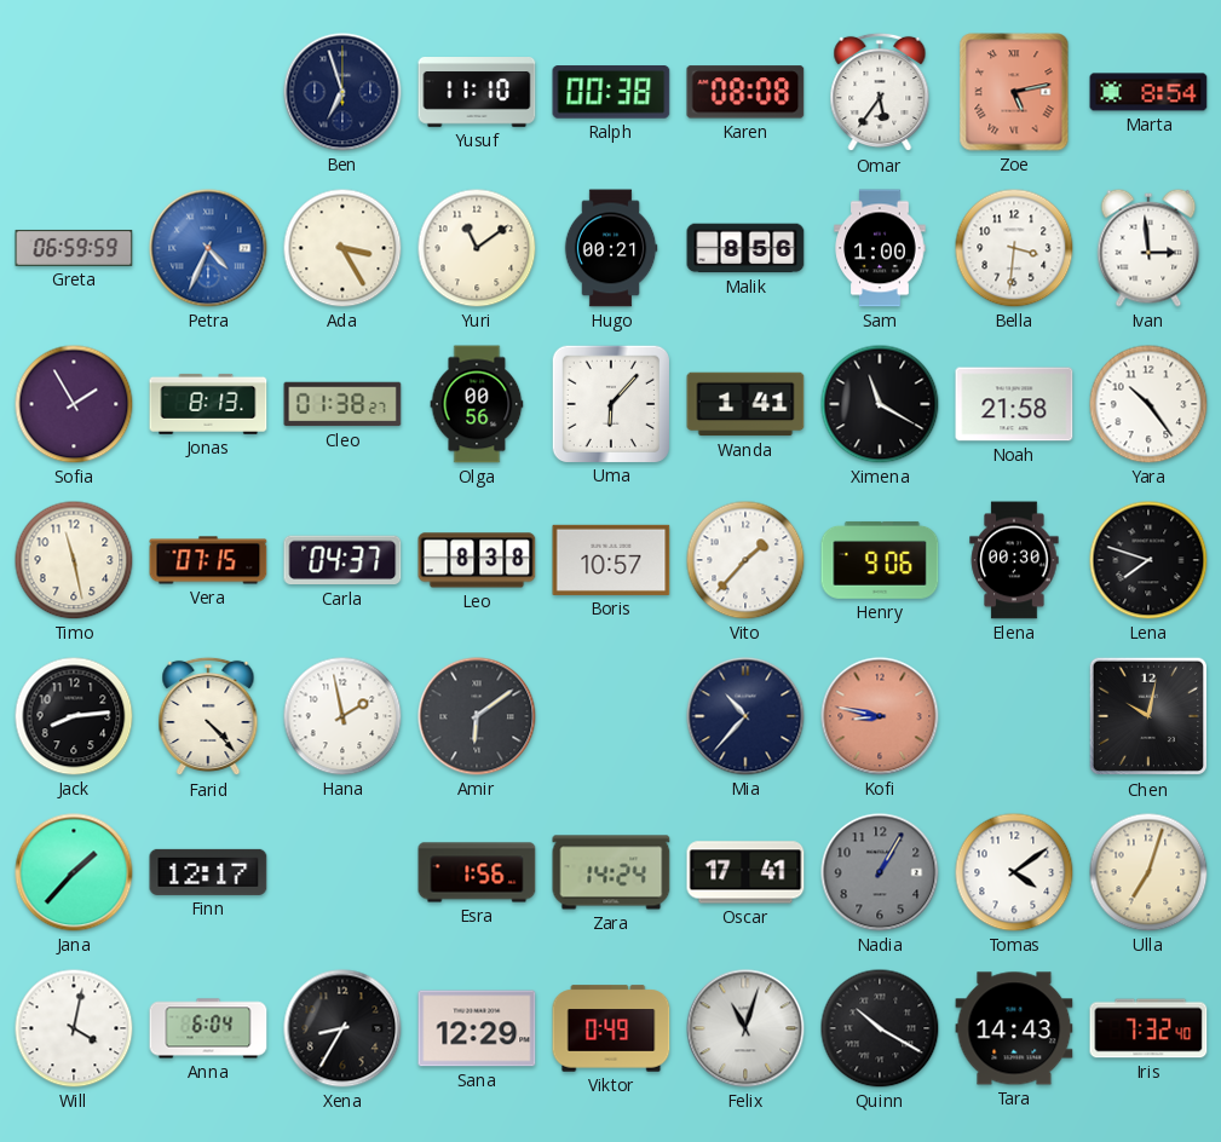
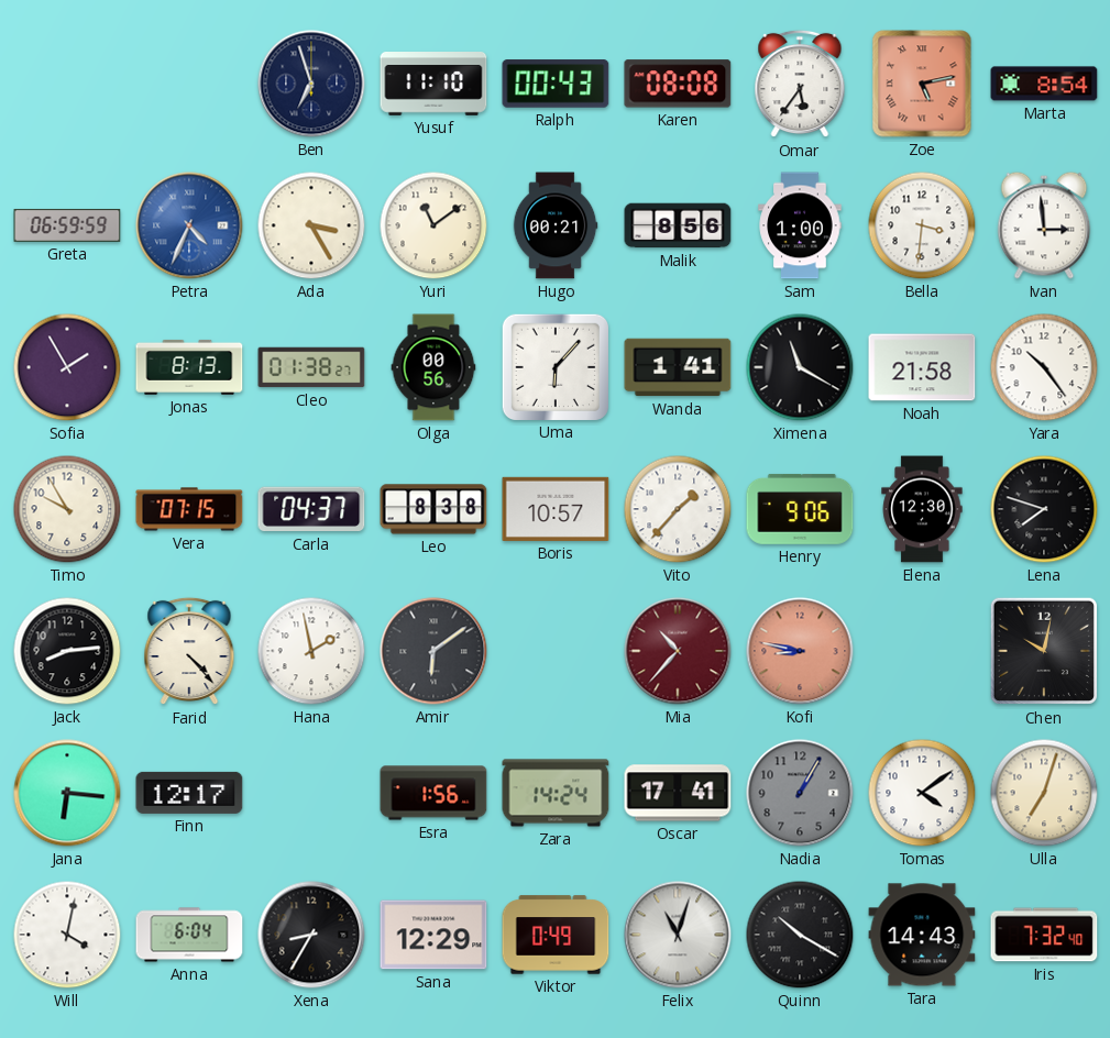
Ralph: 00:38 -> 00:43 (556, 84)
Timo: 11:28 -> 9:55 (67, 509)
Elena: 00:30 -> 12:30 (922, 509)
Mia dial: navy -> burgundy (678, 651)
Jana: 1:37 -> 6:16 (67, 793)
